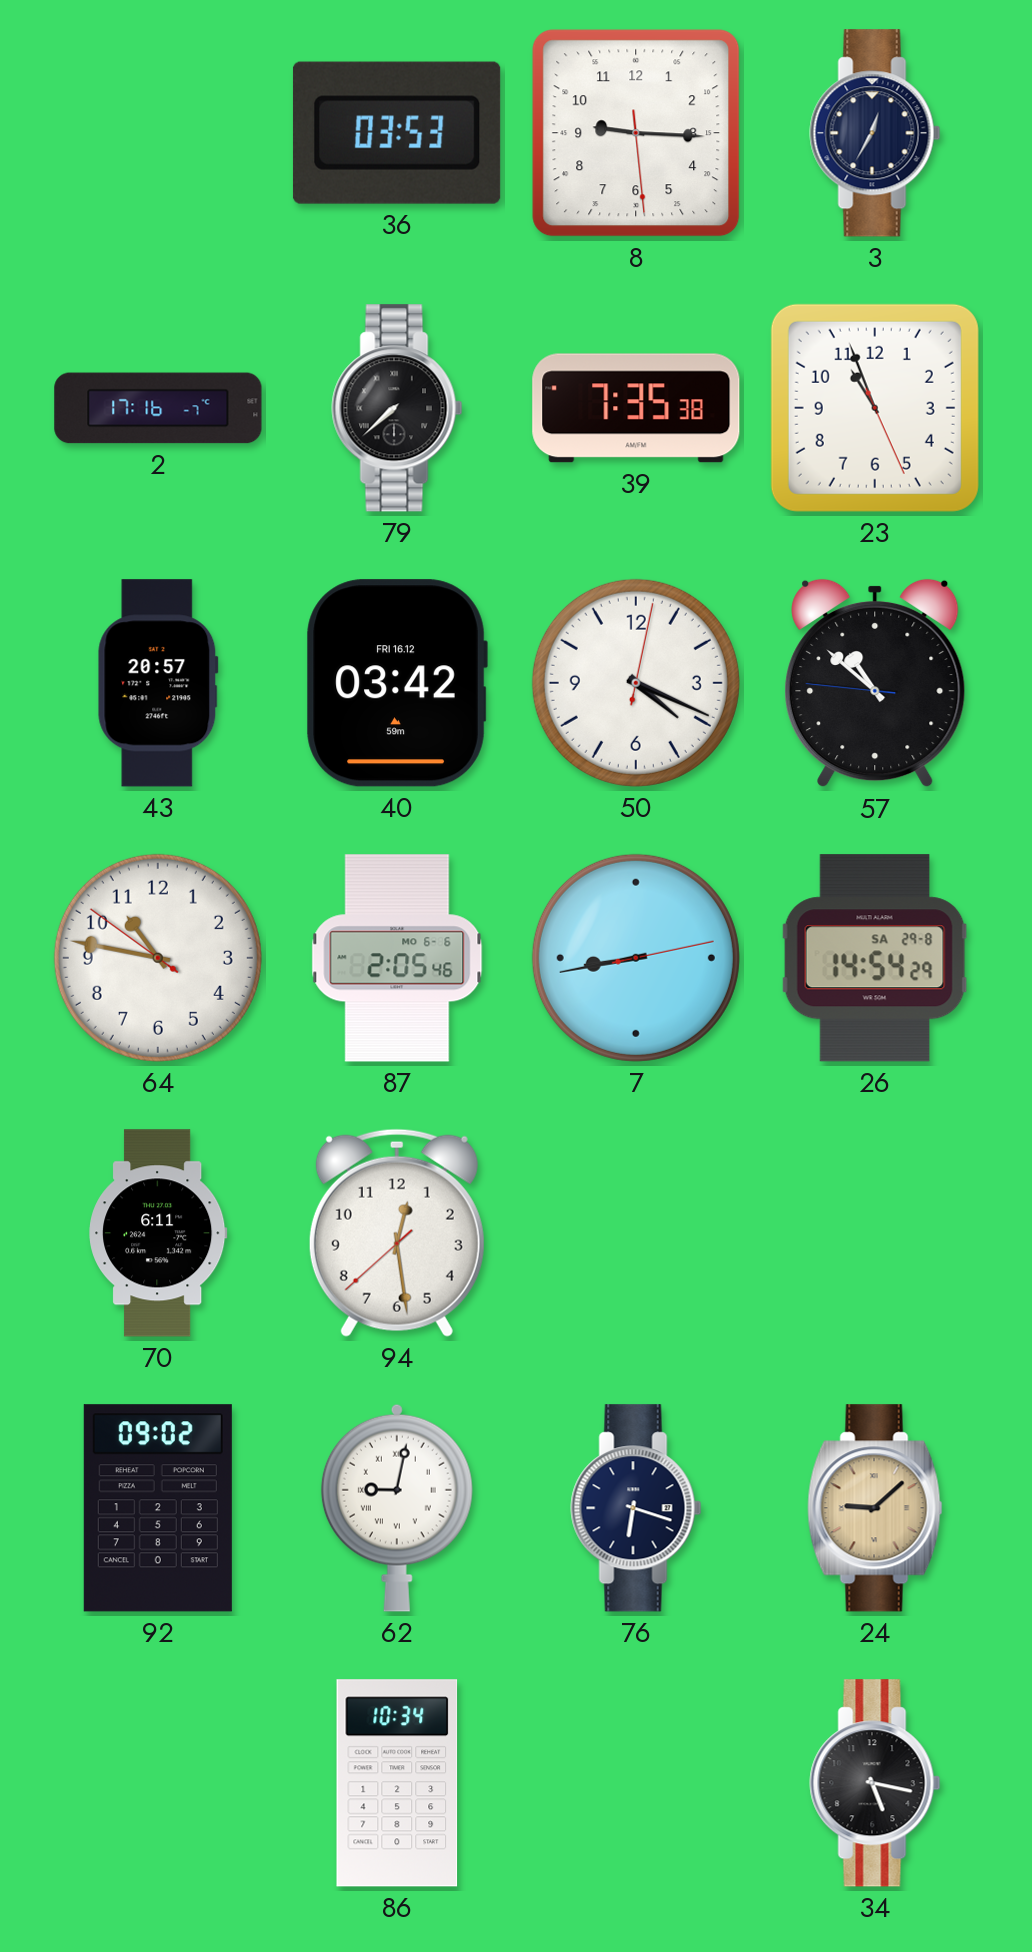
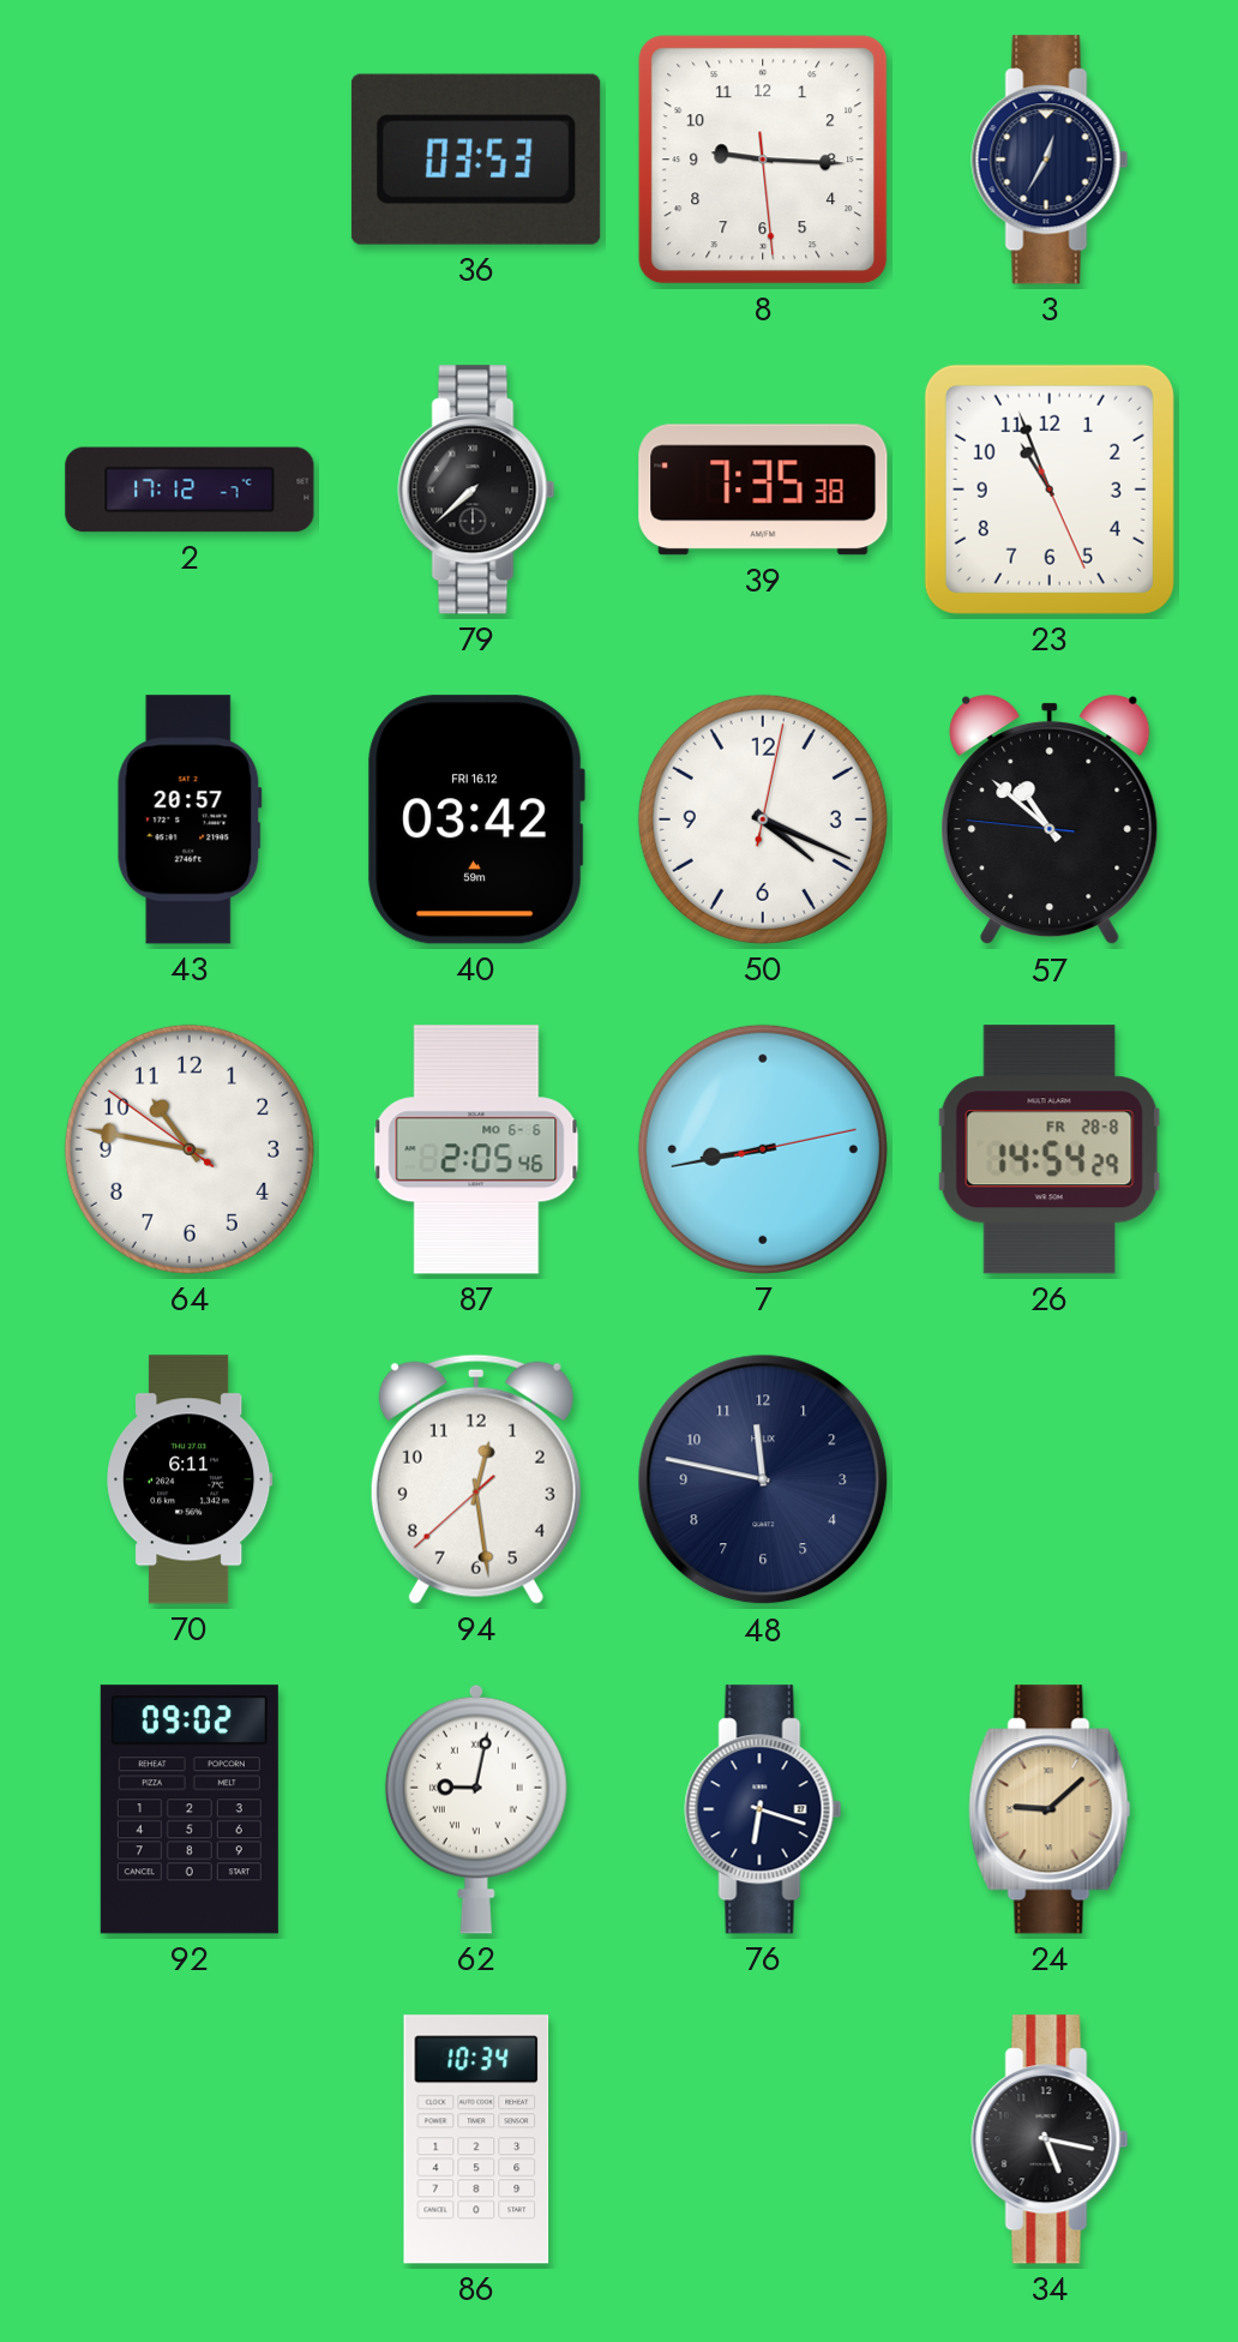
2: 17:16 -> 17:12 (190, 490)
26 date: SA 29-8 -> FR 28-8 (1050, 1149)
48: none -> 11:47 (763, 1479)
